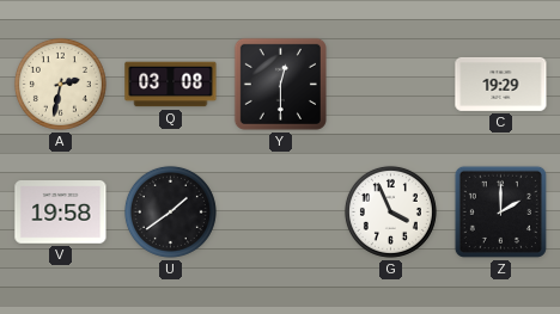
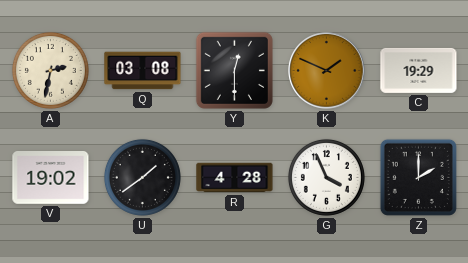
K: none -> 1:49 (327, 71)
V: 19:58 -> 19:02 (51, 178)
R: none -> 4:28 (235, 178)
